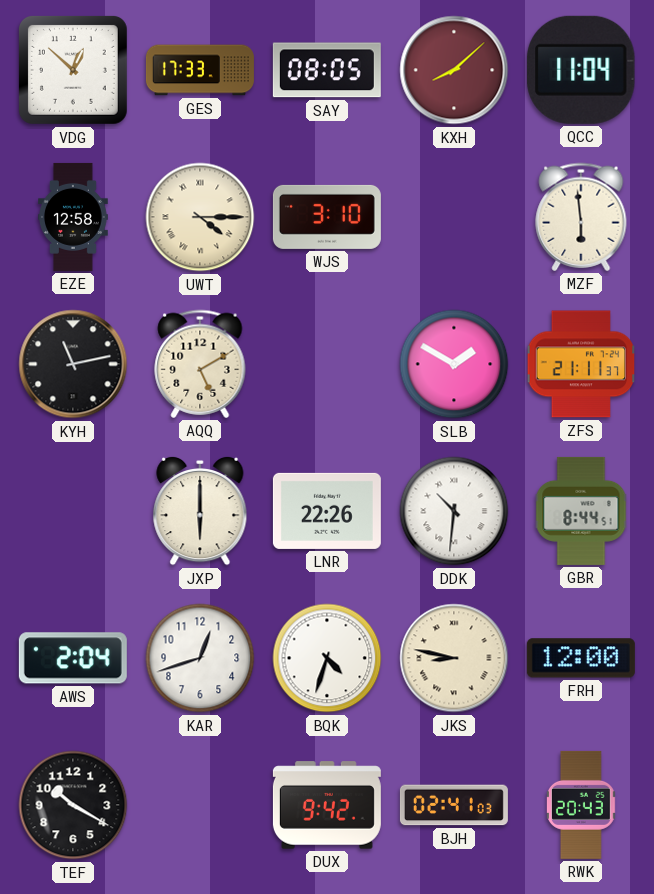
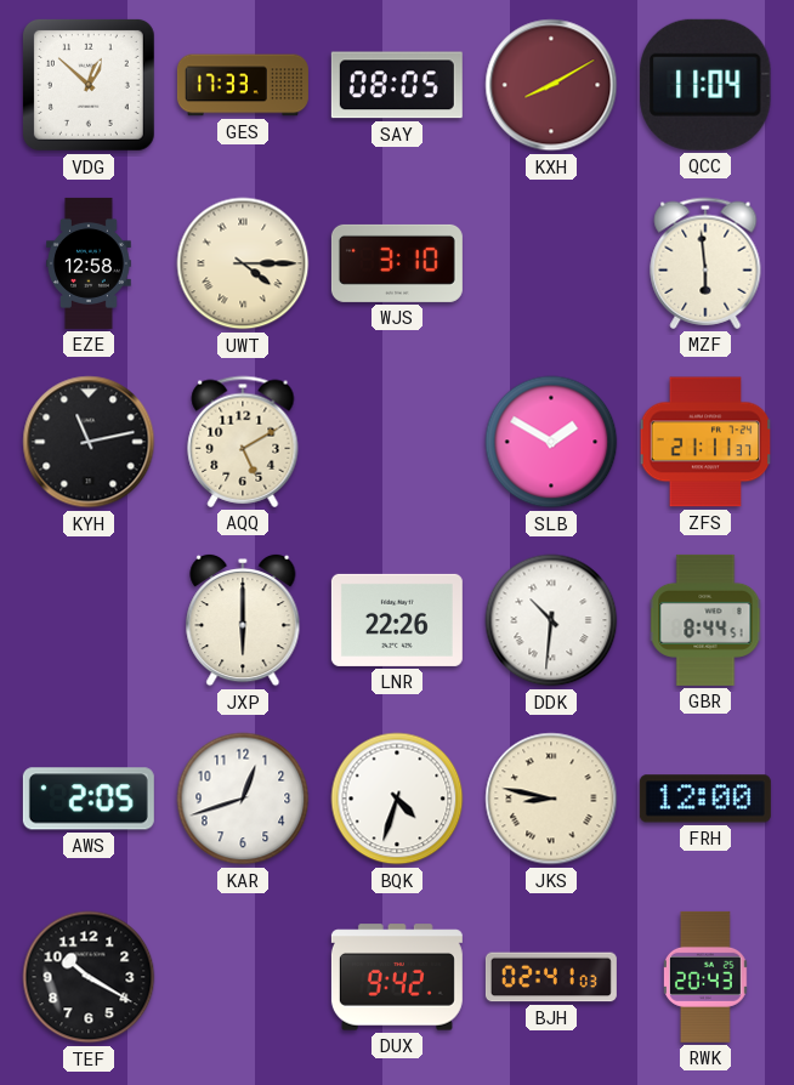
KXH: 8:08 -> 8:10 (551, 85)
AWS: 2:04 -> 2:05 (89, 799)
